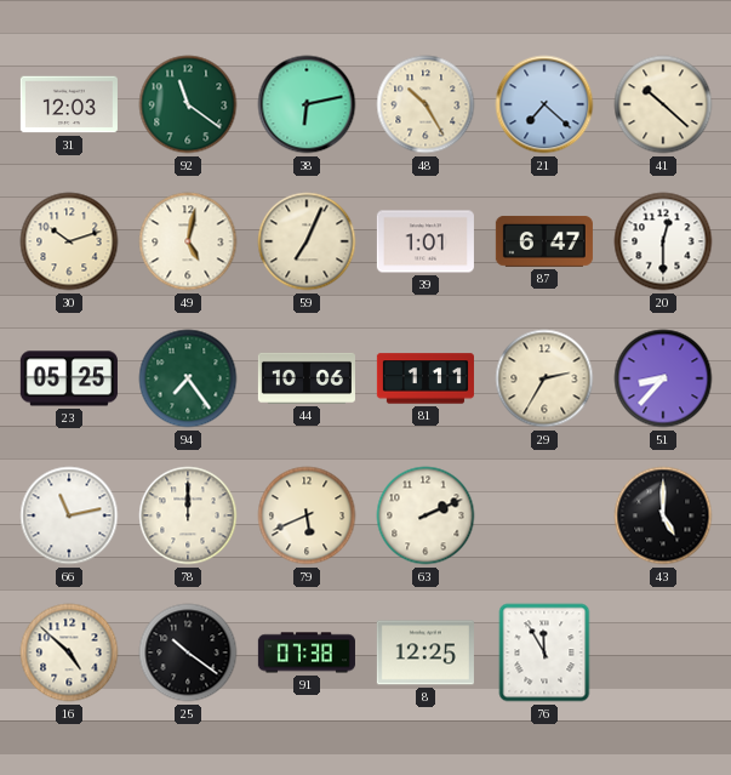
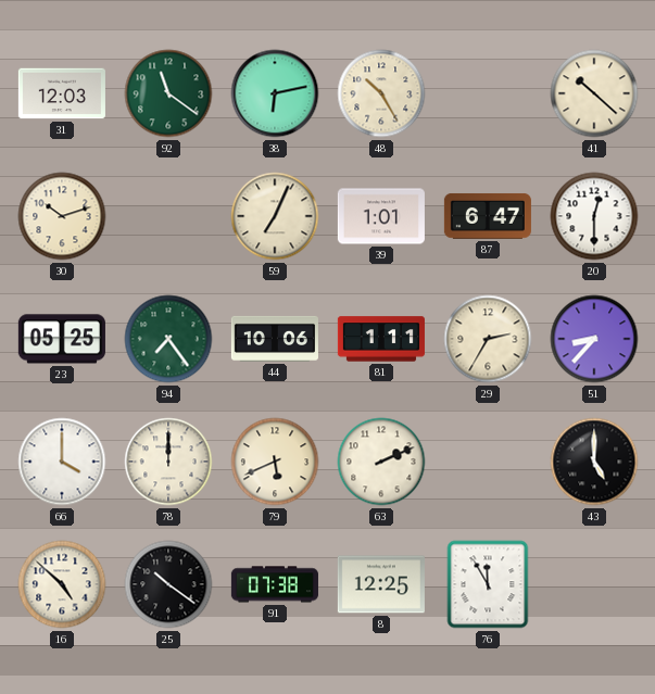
21: 7:22 -> none (544, 104)
49: 5:02 -> none (188, 241)
66: 11:13 -> 4:00 (62, 462)
